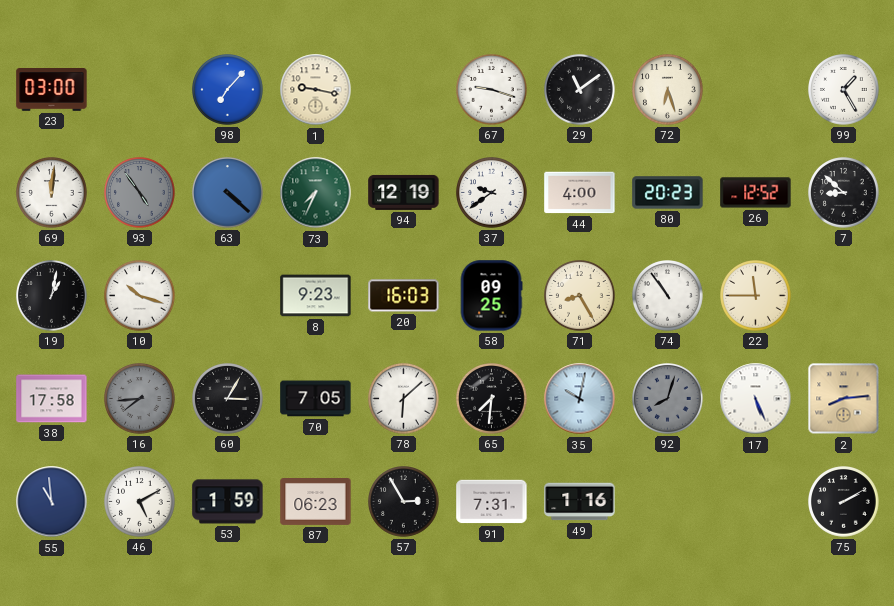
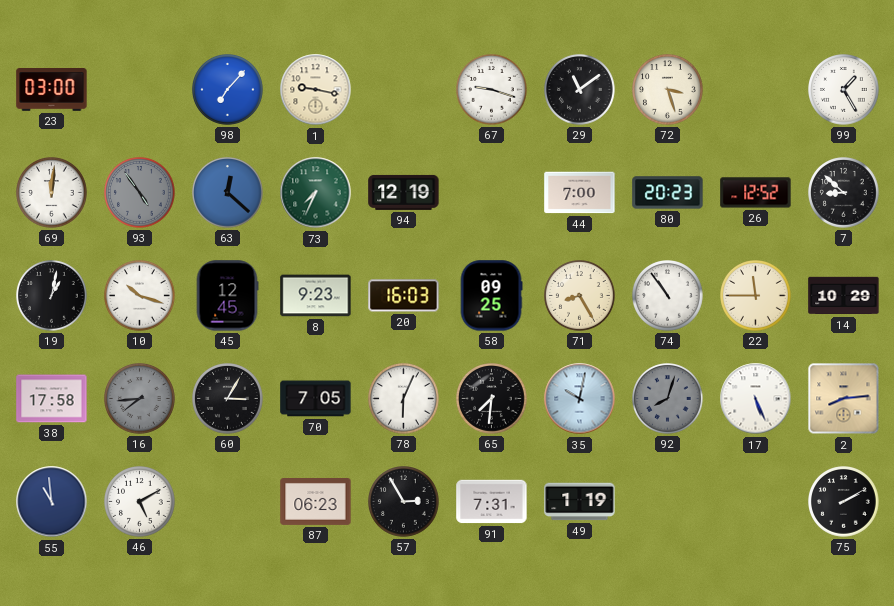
72: 6:27 -> 3:27 (668, 90)
63: 4:22 -> 12:22 (228, 193)
37: 9:39 -> none (492, 193)
44: 4:00 -> 7:00 (580, 193)
45: none -> 12:45 (227, 296)
14: none -> 10:29 (844, 296)
78: 6:08 -> 6:04 (404, 399)
53: 1:59 -> none (228, 502)
49: 1:16 -> 1:19 (580, 502)
